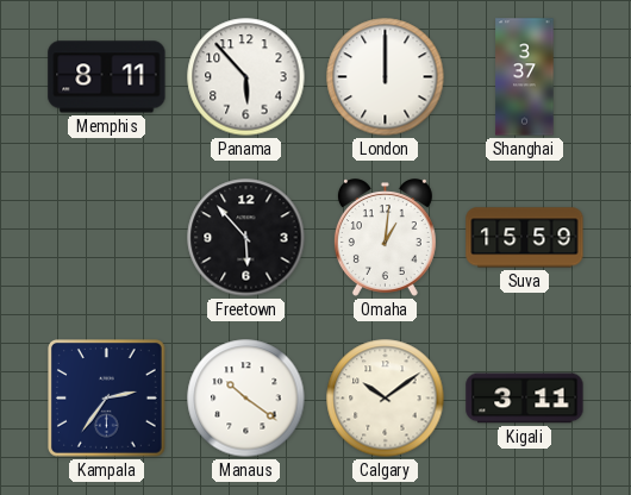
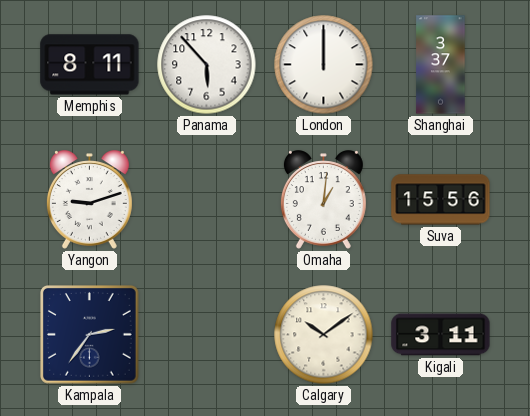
Yangon: none -> 9:12 (89, 200)
Freetown: 5:53 -> none (246, 238)
Suva: 15:59 -> 15:56 (441, 200)
Manaus: 10:21 -> none (246, 399)
